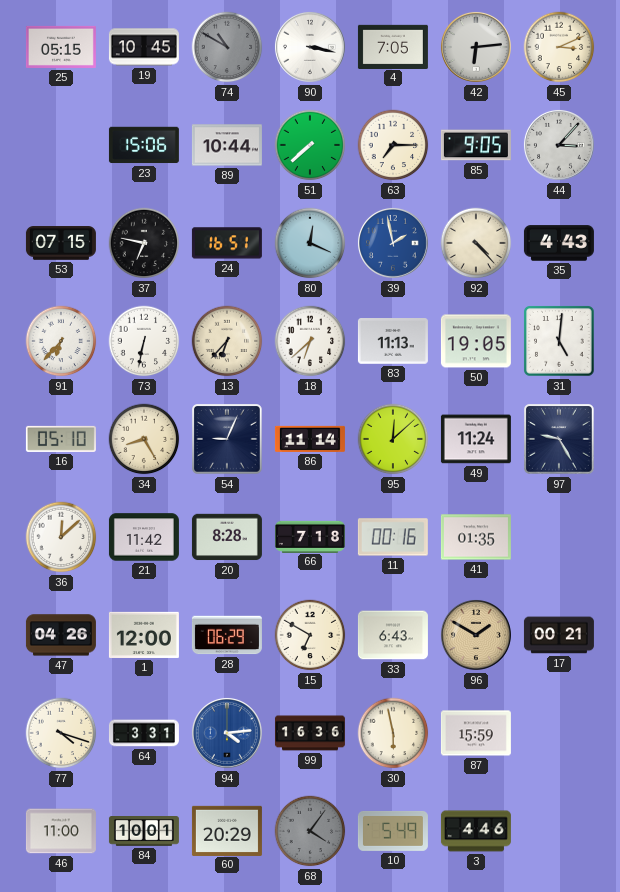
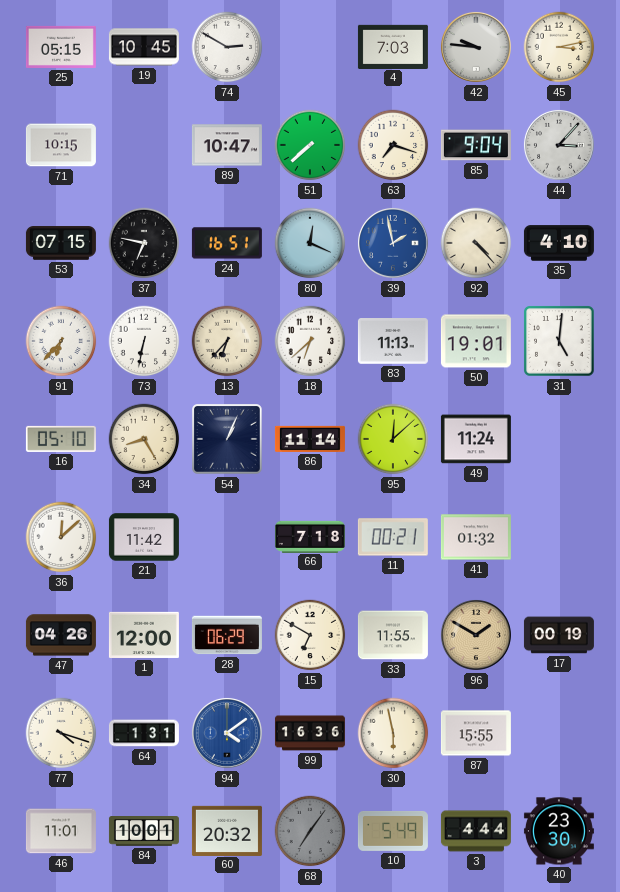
74: 10:50 -> 2:50 (227, 47)
74 dial: grey -> white (227, 47)
90: 3:17 -> none (310, 47)
4: 7:05 -> 7:03 (393, 46)
42: 6:14 -> 9:46 (476, 47)
45: 3:11 -> 3:13 (559, 47)
71: none -> 10:15 (61, 145)
23: 15:06 -> none (144, 145)
89: 10:44 -> 10:47 (227, 145)
63: 7:15 -> 7:18 (393, 145)
85: 9:05 -> 9:04 (476, 145)
35: 4:43 -> 4:10 (559, 243)
50: 19:05 -> 19:01 (476, 341)
54: 9:04 -> 1:04 (228, 440)
97: 9:25 -> none (560, 440)
20: 8:28 -> none (227, 537)
11: 00:16 -> 00:21 (393, 537)
41: 01:35 -> 01:32 (476, 537)
33: 6:43 -> 11:55 (393, 635)
17: 00:21 -> 00:19 (559, 635)
64: 3:31 -> 1:31 (144, 733)
94: 4:14 -> 4:09 (227, 733)
87: 15:59 -> 15:55 (476, 733)
46: 11:00 -> 11:01 (61, 831)
60: 20:29 -> 20:32 (227, 830)
68: 4:06 -> 7:06 (310, 831)
3: 4:46 -> 4:44 (476, 831)
40: none -> 23:30 (559, 831)
